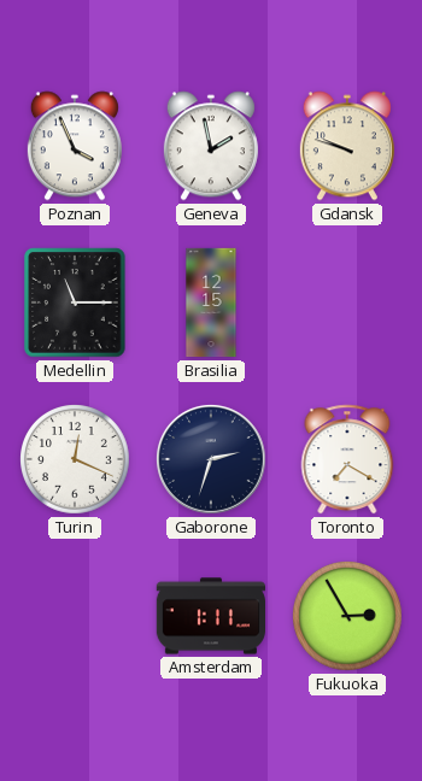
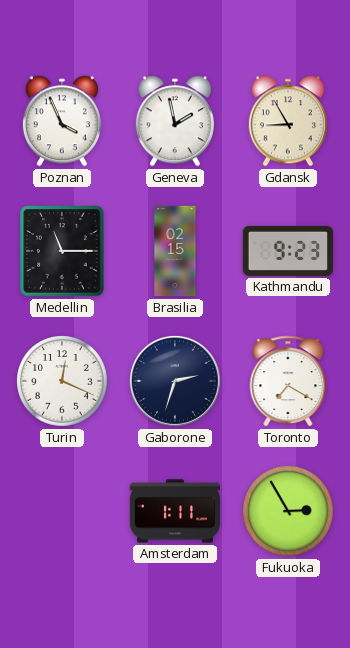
Gdansk: 9:48 -> 8:55 (288, 121)
Brasilia: 12:15 -> 02:15 (175, 251)
Kathmandu: none -> 9:23 (287, 251)
